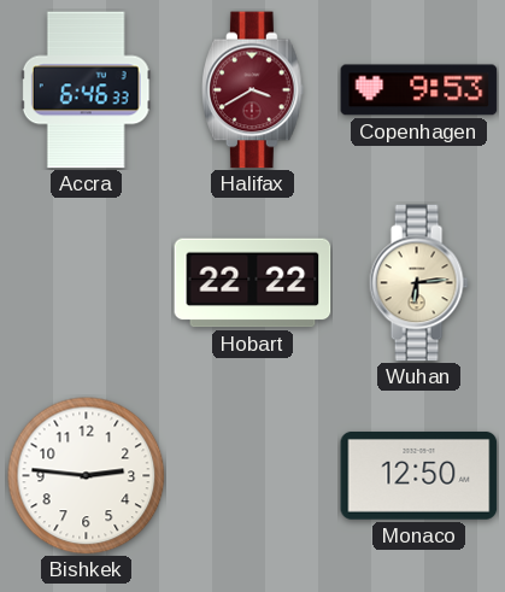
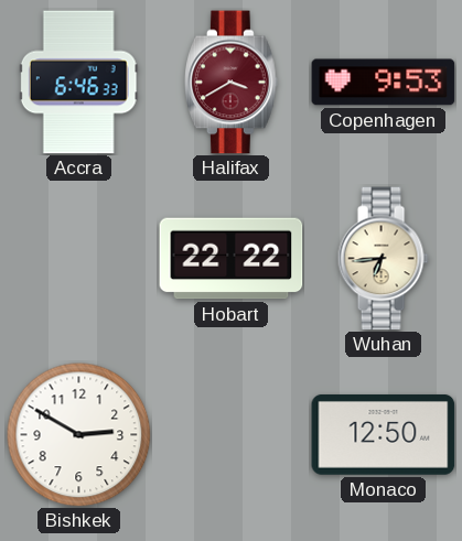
Wuhan: 6:14 -> 6:44 (383, 259)
Bishkek: 2:46 -> 2:50 (79, 435)
